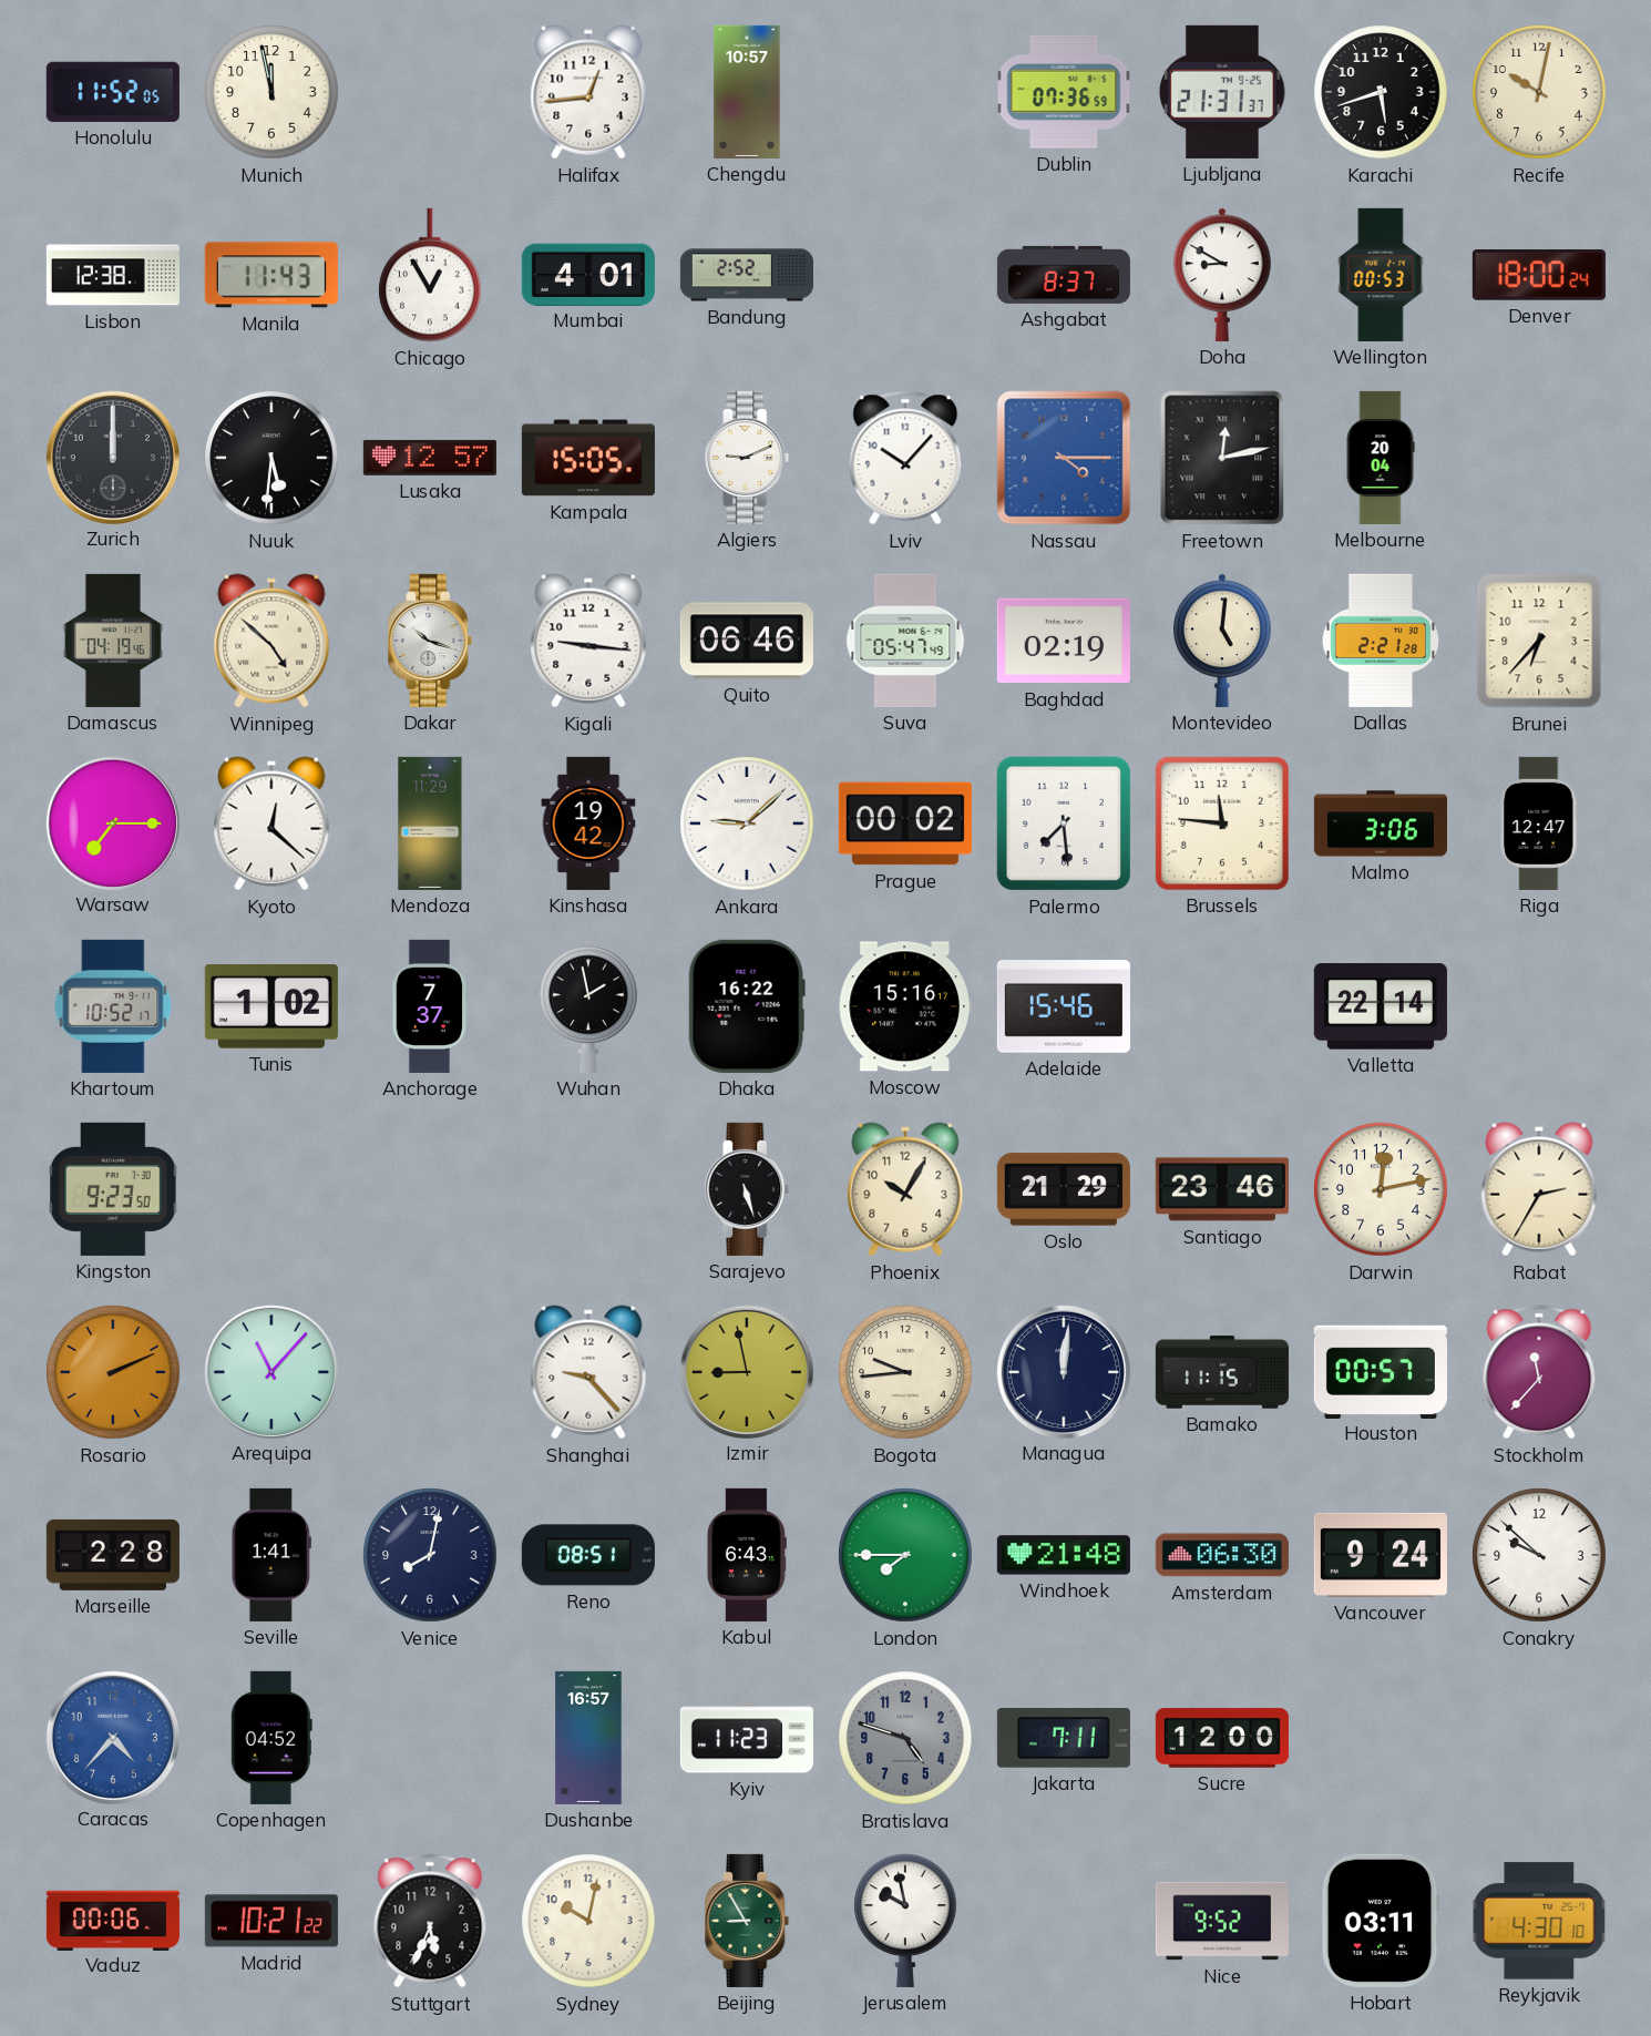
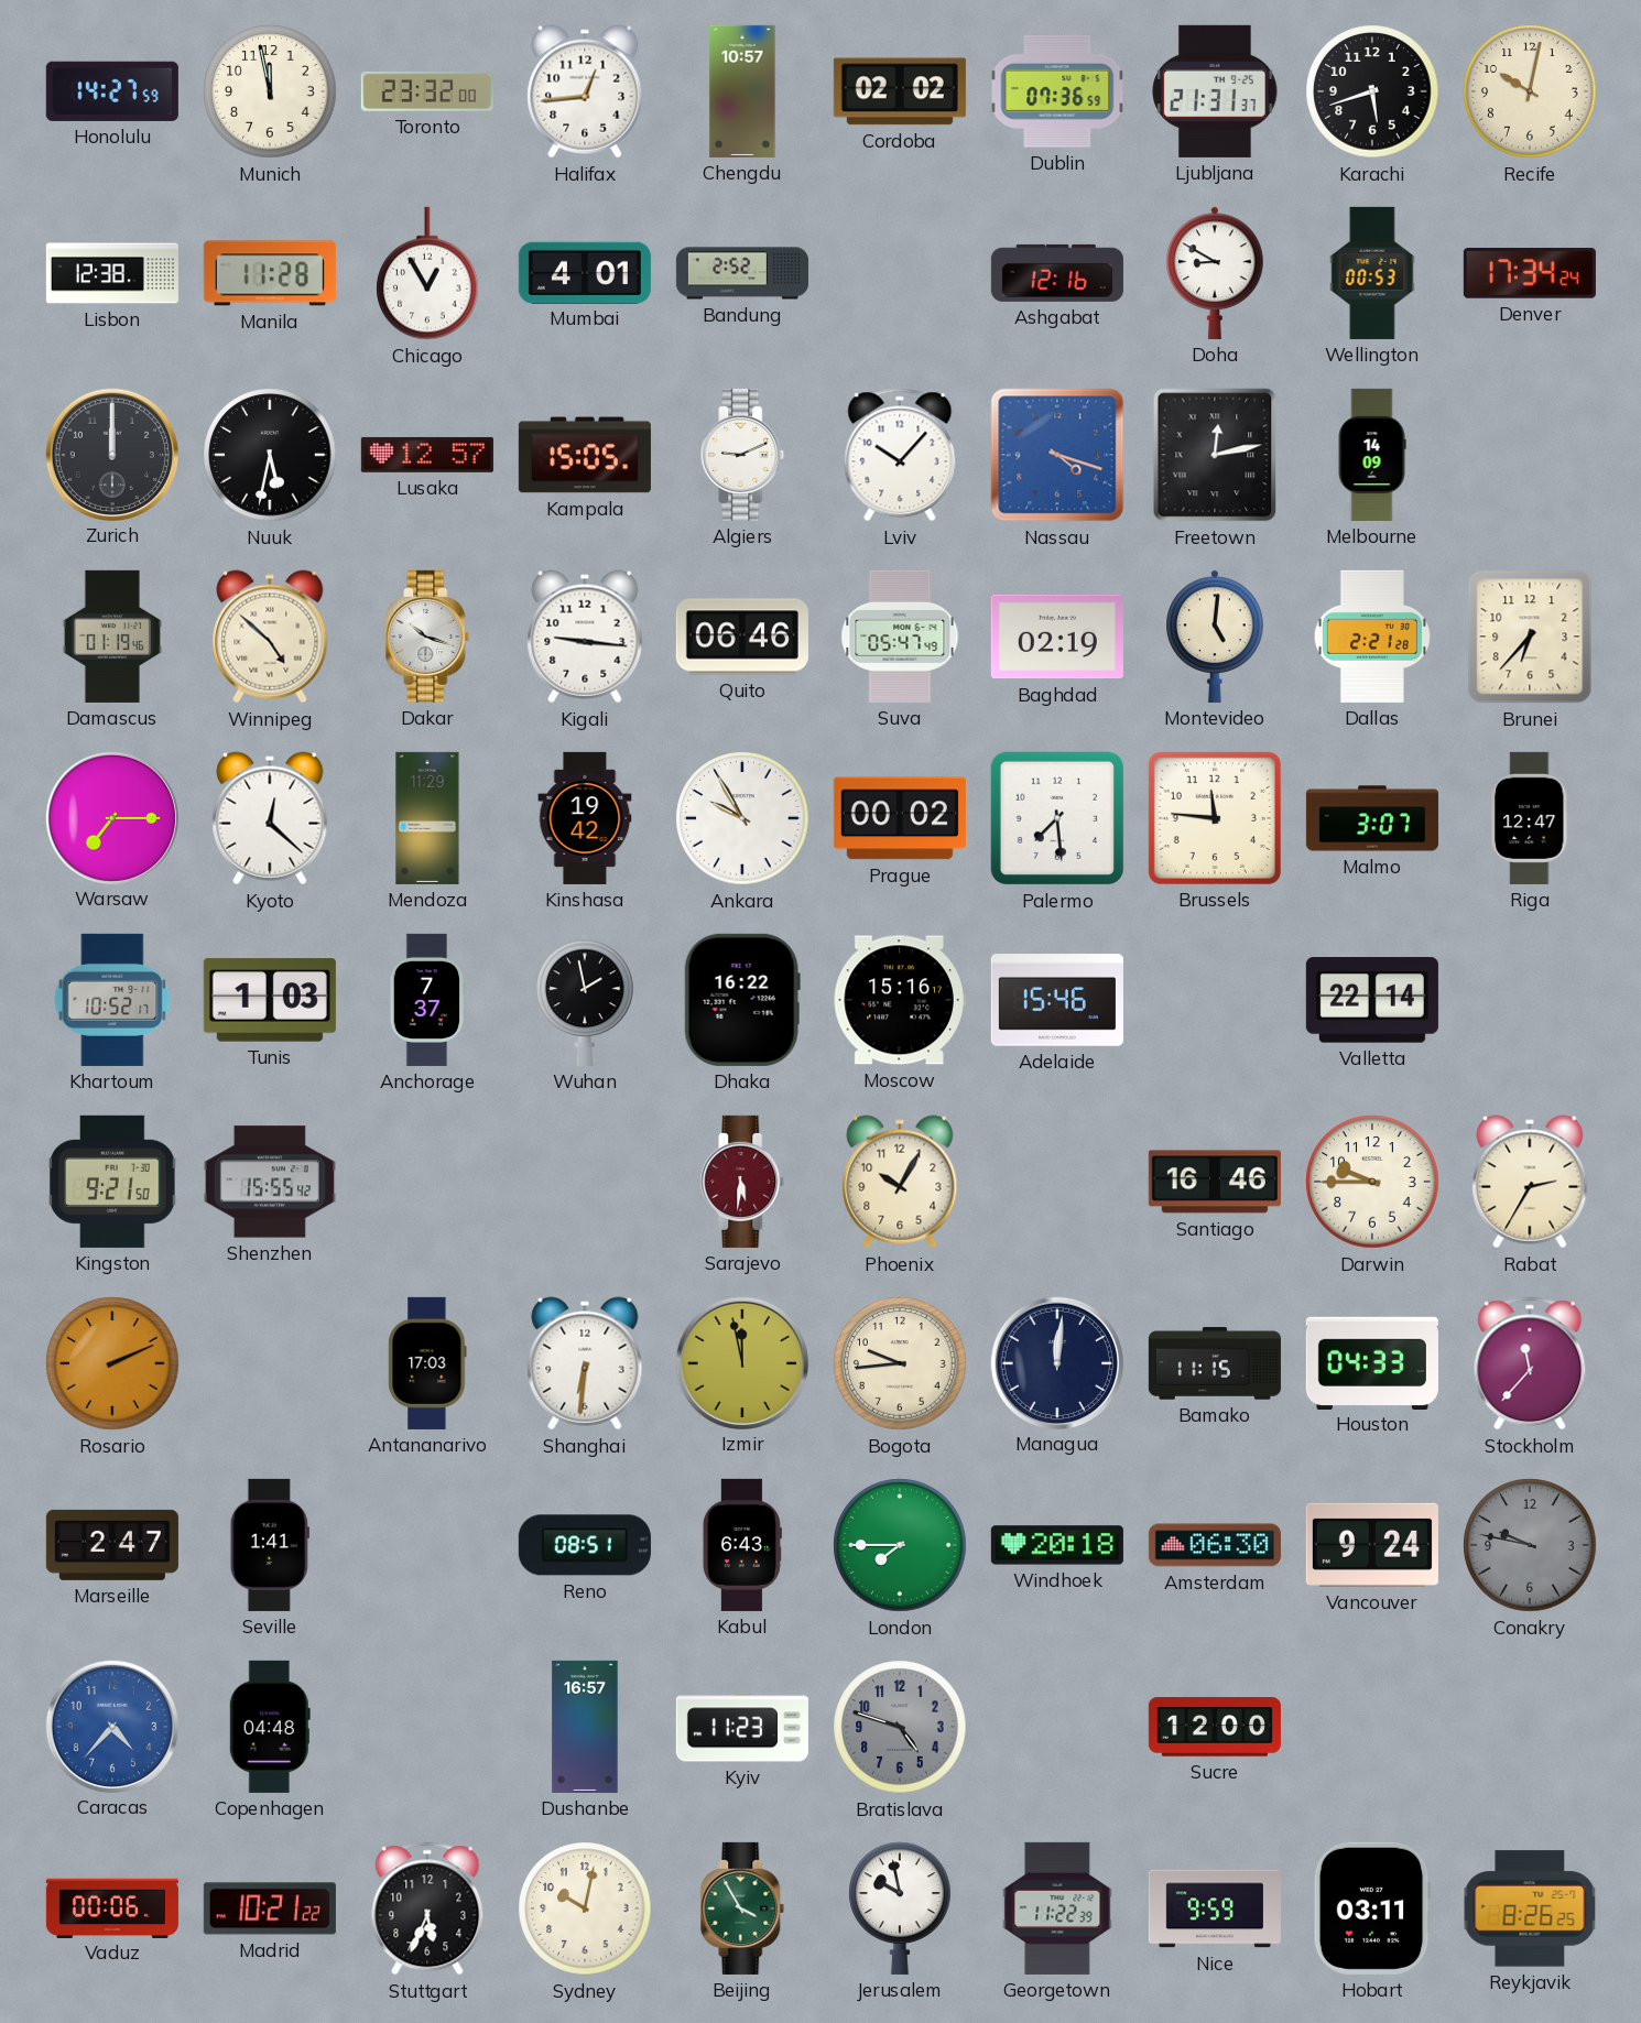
Honolulu: 11:52 -> 14:27 (112, 91)
Toronto: none -> 23:32 (427, 91)
Cordoba: none -> 02:02 (900, 91)
Manila: 11:43 -> 11:28 (270, 273)
Ashgabat: 8:37 -> 12:16 (1057, 273)
Denver: 18:00 -> 17:34 (1530, 273)
Nuuk: 5:31 -> 5:32 (270, 455)
Nassau: 4:15 -> 4:18 (1057, 455)
Melbourne: 20:04 -> 14:09 (1372, 455)
Damascus: 04:19 -> 01:19 (112, 637)
Ankara: 9:08 -> 9:55 (742, 818)
Malmo: 3:06 -> 3:07 (1372, 818)
Tunis: 1:02 -> 1:03 (270, 1000)
Kingston: 9:23 -> 9:21 (112, 1182)
Shenzhen: none -> 15:55 (270, 1182)
Sarajevo: 5:27 -> 5:31 (742, 1182)
Sarajevo dial: black -> burgundy (742, 1182)
Oslo: 21:29 -> none (1064, 1189)
Santiago: 23:46 -> 16:46 (1215, 1182)
Darwin: 12:13 -> 9:45 (1372, 1182)
Arequipa: 11:07 -> none (270, 1371)
Antananarivo: none -> 17:03 (427, 1363)
Shanghai: 9:23 -> 6:31 (585, 1363)
Izmir: 8:58 -> 11:58 (741, 1362)
Houston: 00:57 -> 04:33 (1372, 1362)
Marseille: 2:28 -> 2:47 (112, 1545)
Venice: 8:02 -> none (430, 1555)
Windhoek: 21:48 -> 20:18 (1057, 1545)
Conakry: 9:52 -> 9:47 (1530, 1545)
Conakry dial: white -> grey (1530, 1545)
Copenhagen: 04:52 -> 04:48 (270, 1727)
Jakarta: 7:11 -> none (1064, 1739)
Beijing: 8:55 -> 3:55 (742, 1908)
Georgetown: none -> 11:22 (1057, 1908)
Nice: 9:52 -> 9:59 (1215, 1908)
Reykjavik: 4:30 -> 8:26 (1530, 1908)
